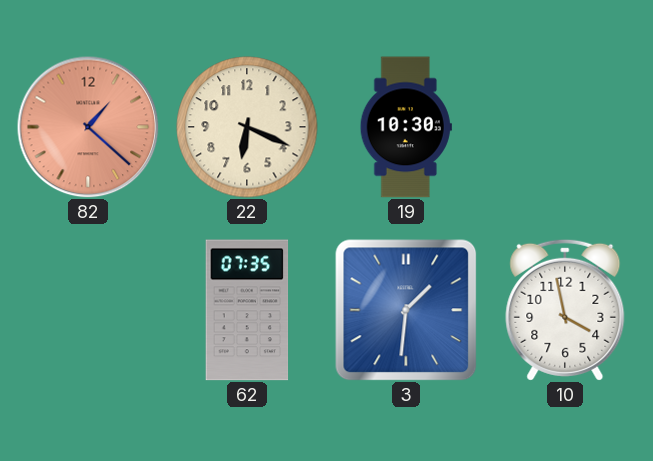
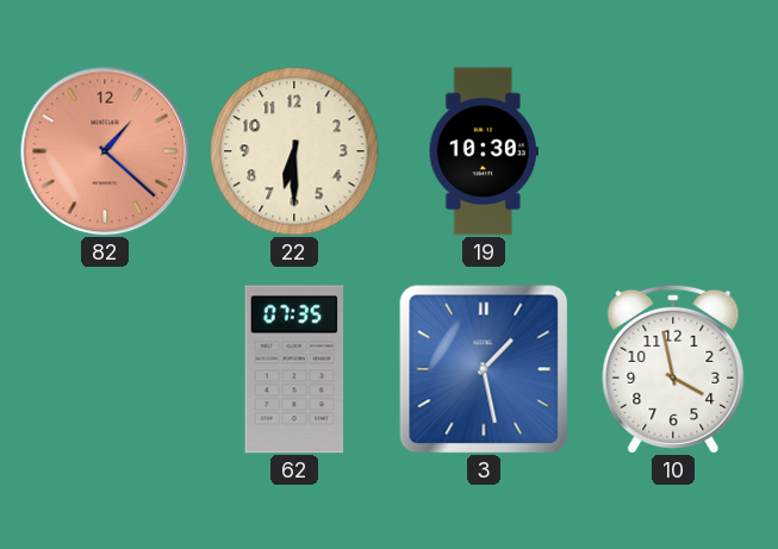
22: 6:19 -> 6:30 (294, 151)
3: 1:31 -> 1:28 (484, 369)
